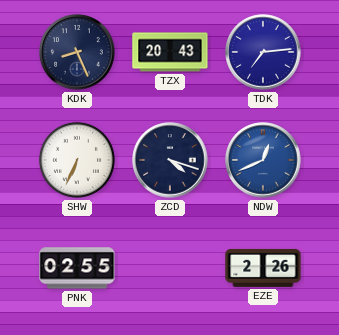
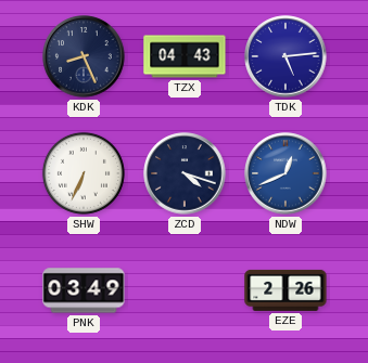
TZX: 20:43 -> 04:43 (185, 56)
TDK: 7:14 -> 5:14 (285, 56)
PNK: 02:55 -> 03:49 (84, 290)
